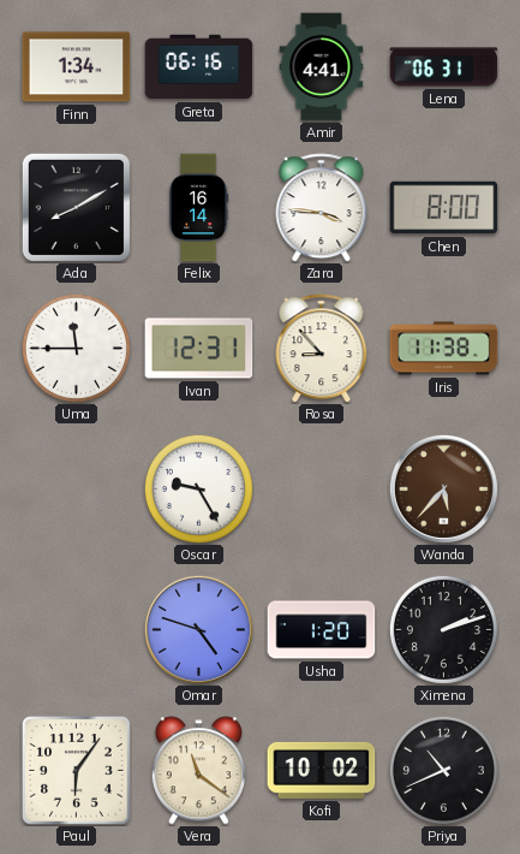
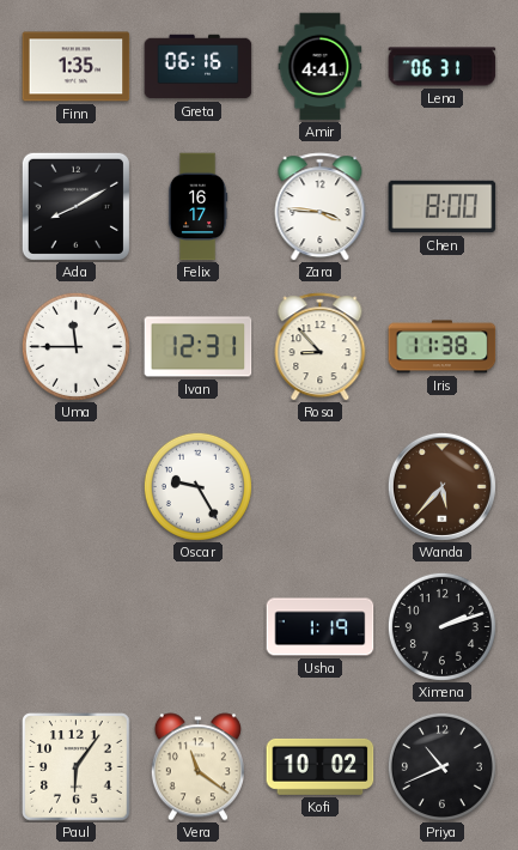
Finn: 1:34 -> 1:35 (77, 67)
Felix: 16:14 -> 16:17 (197, 207)
Omar: 4:48 -> none (198, 629)
Usha: 1:20 -> 1:19 (321, 627)
